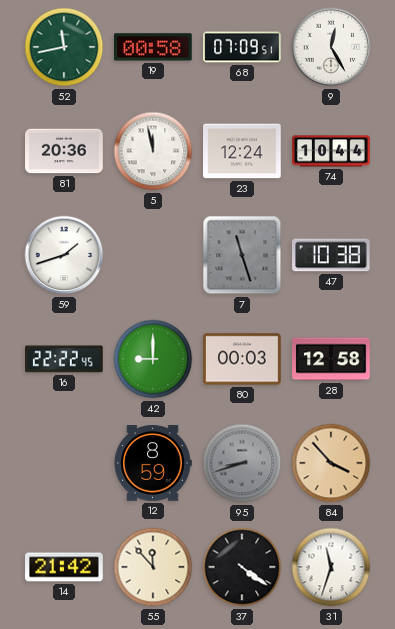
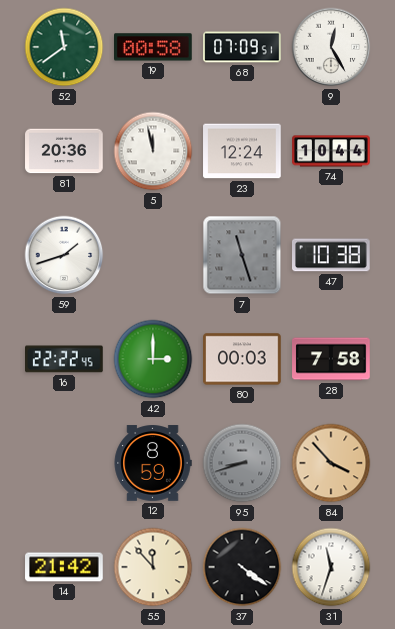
52: 11:43 -> 11:39 (64, 47)
42: 9:00 -> 3:00 (153, 359)
28: 12:58 -> 7:58 (331, 359)
